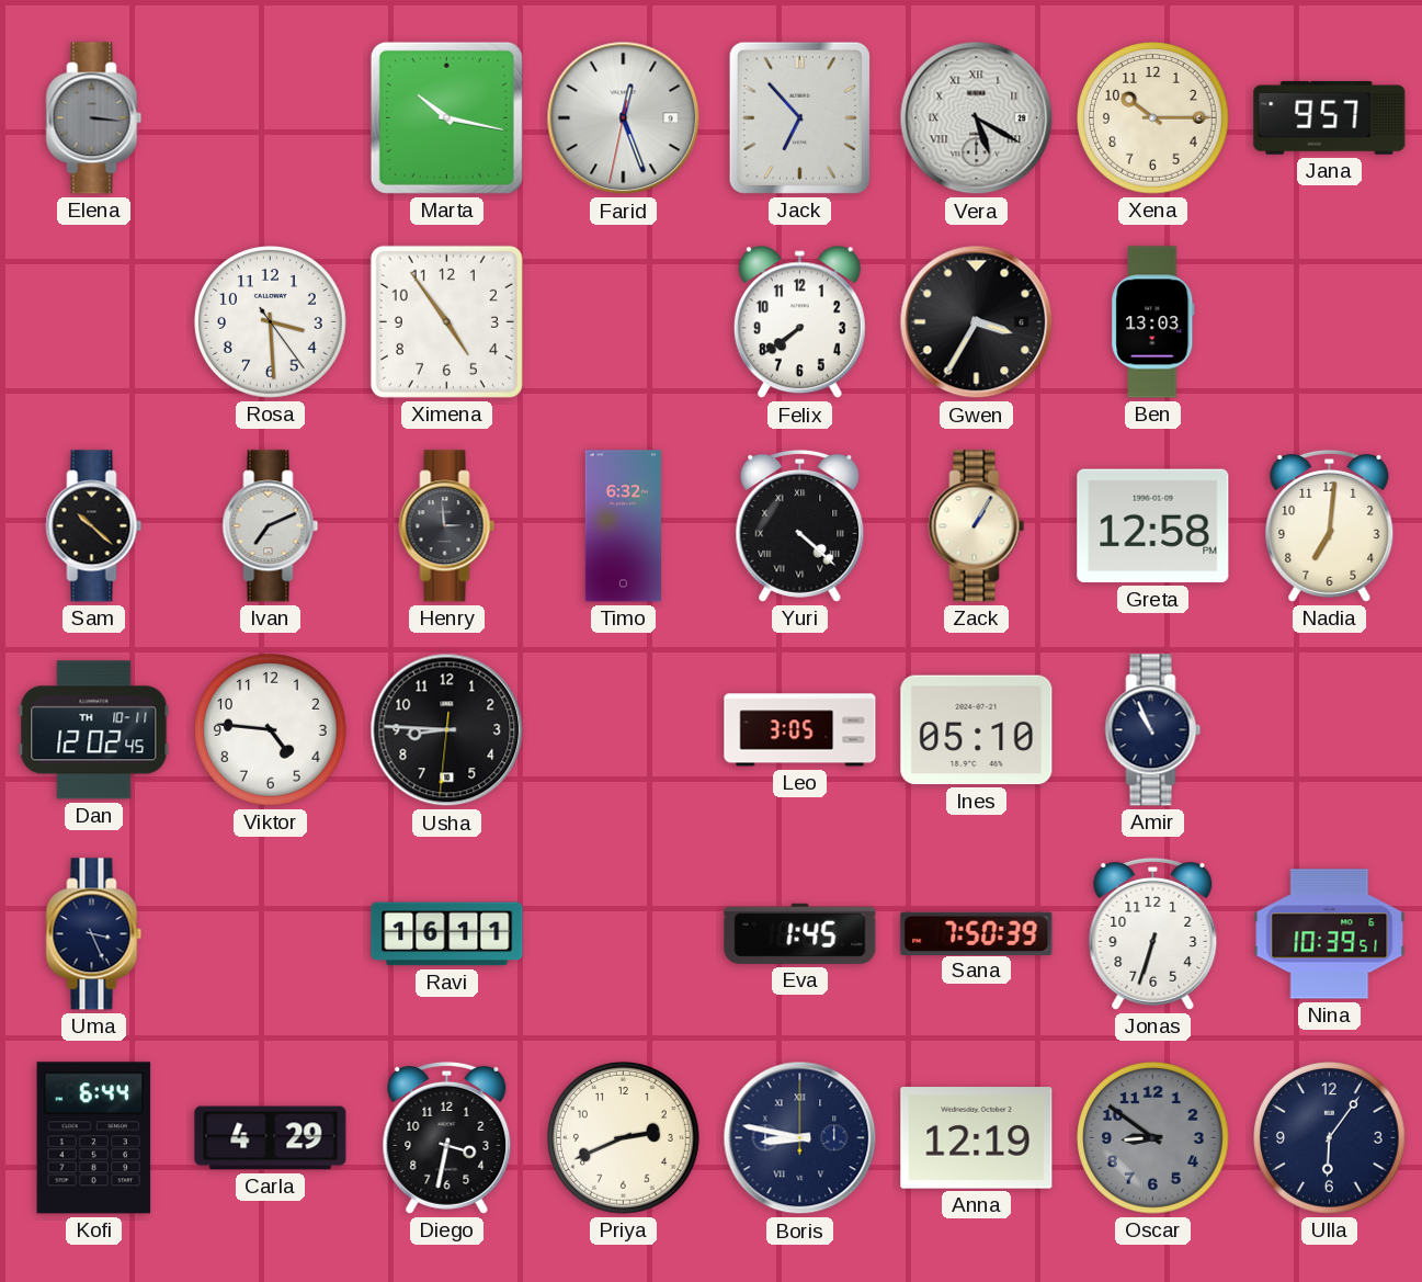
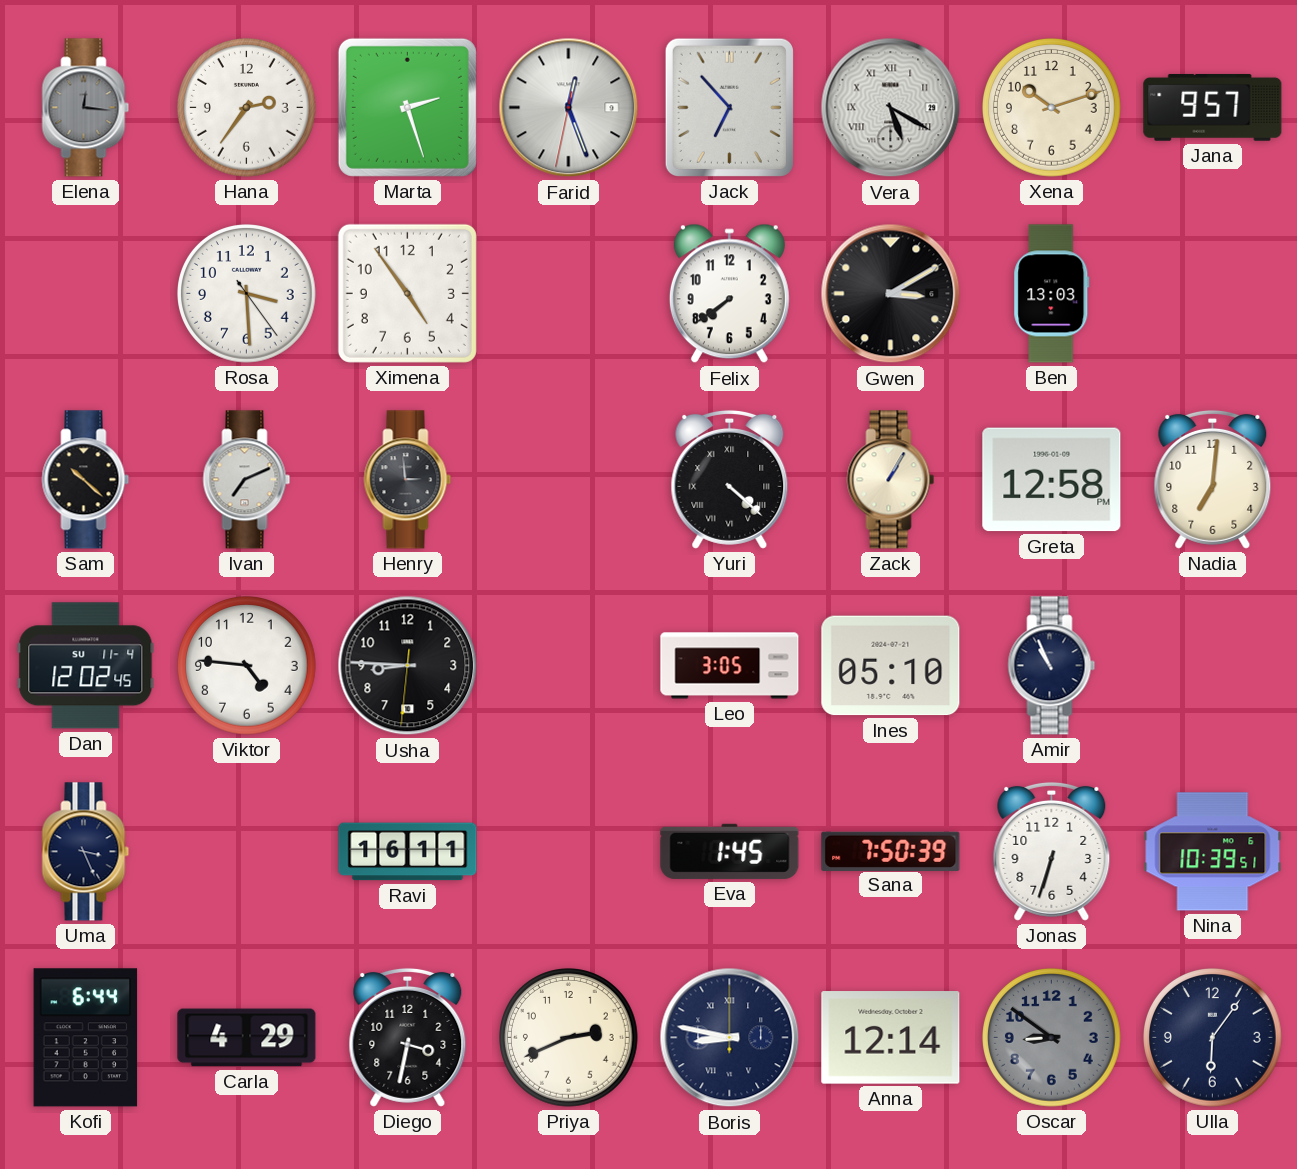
Elena: 3:16 -> 12:16 (86, 108)
Hana: none -> 2:36 (247, 108)
Marta: 10:17 -> 2:27 (407, 107)
Xena: 10:15 -> 10:12 (1052, 108)
Gwen: 3:35 -> 3:10 (891, 294)
Timo: 6:32 -> none (623, 526)
Dan date: TH 10-11 -> SU 11-4 (86, 666)
Anna: 12:19 -> 12:14 (891, 1038)
